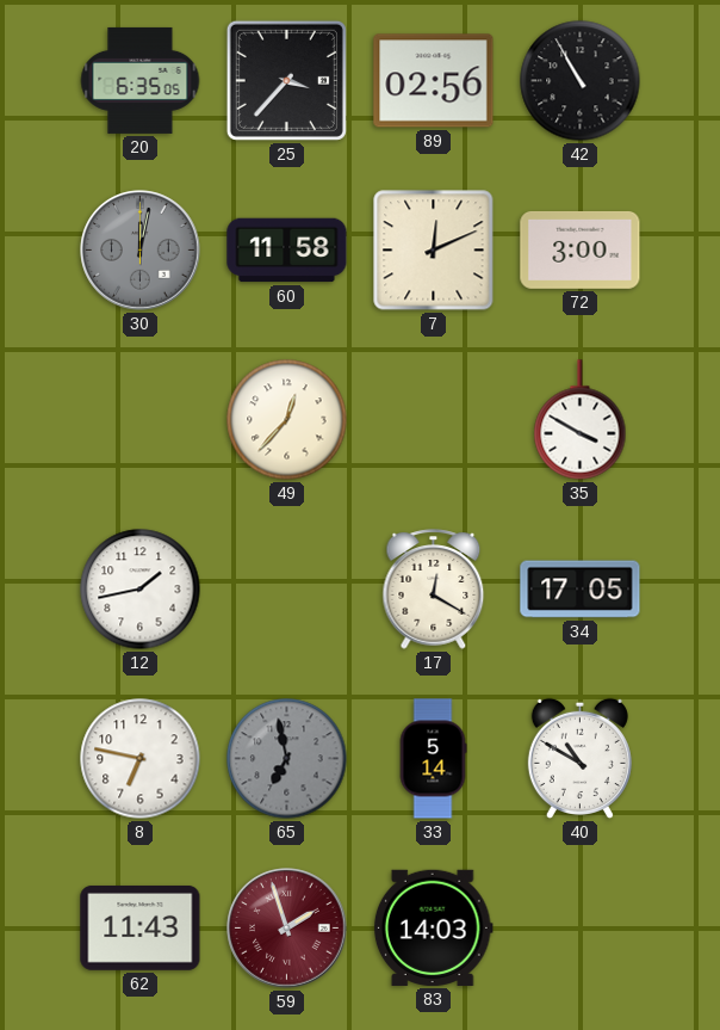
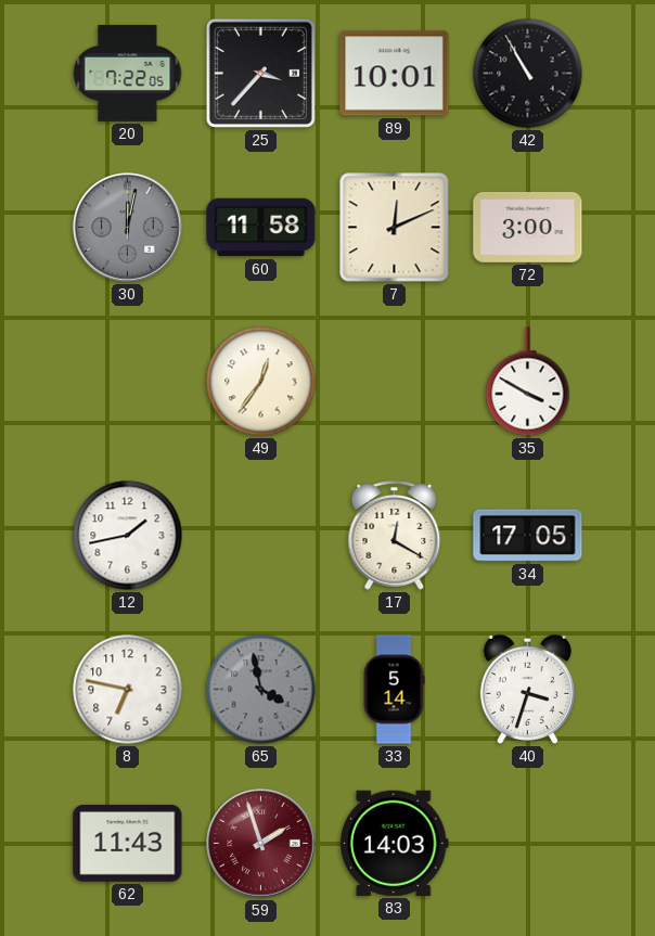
20: 6:35 -> 7:22 (128, 73)
89: 02:56 -> 10:01 (395, 74)
49: 12:37 -> 12:36 (261, 382)
65: 6:58 -> 3:58 (261, 690)
40: 10:50 -> 3:33 (527, 689)
